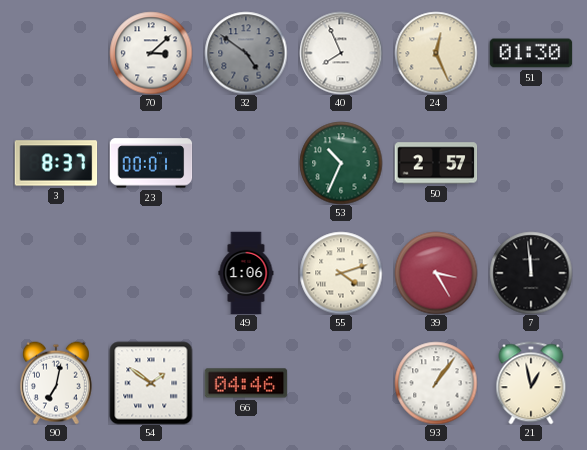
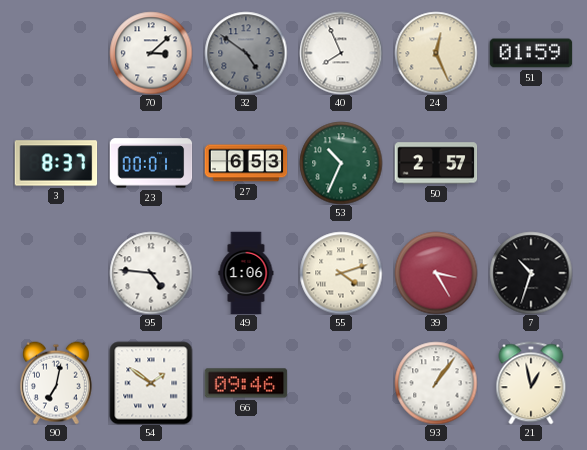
51: 01:30 -> 01:59 (531, 53)
27: none -> 6:53 (246, 163)
95: none -> 4:46 (151, 273)
7: 11:59 -> 10:33 (531, 273)
66: 04:46 -> 09:46 (246, 383)
